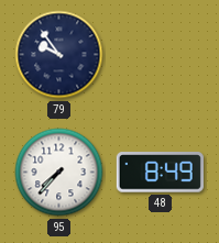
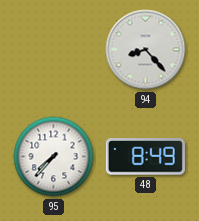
79: 9:54 -> none (59, 55)
94: none -> 8:23 (146, 50)
